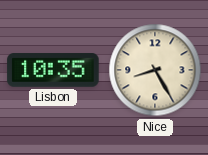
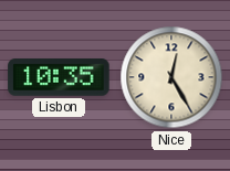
Nice: 8:25 -> 12:25 (171, 77)
